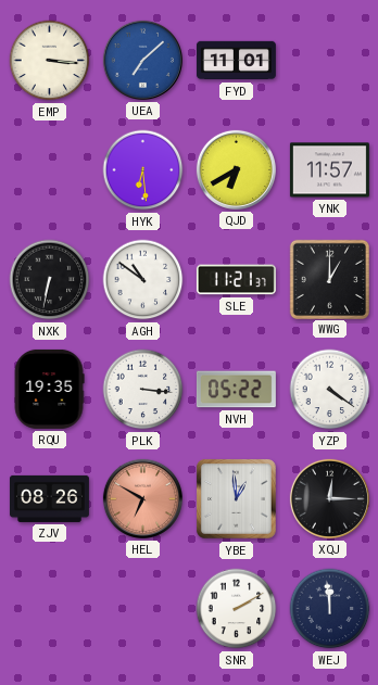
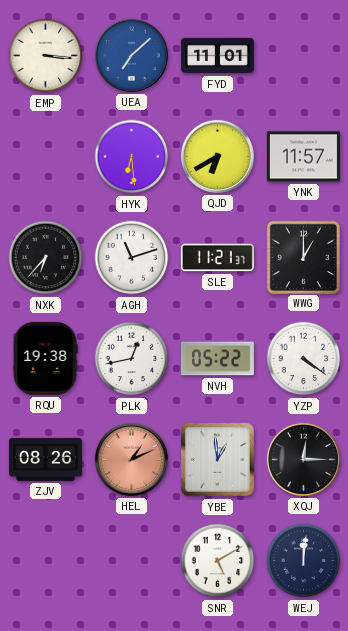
NXK: 6:32 -> 6:37 (46, 258)
AGH: 10:51 -> 11:12 (132, 258)
RQU: 19:35 -> 19:38 (45, 358)
PLK: 3:16 -> 12:43 (132, 359)
HEL: 6:50 -> 1:11 (131, 459)
SNR: 2:10 -> 5:10 (218, 561)
WEJ: 11:59 -> 12:01 (304, 561)
